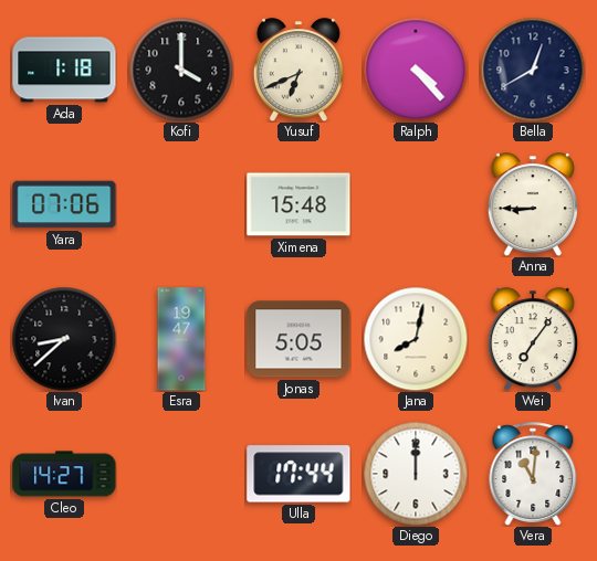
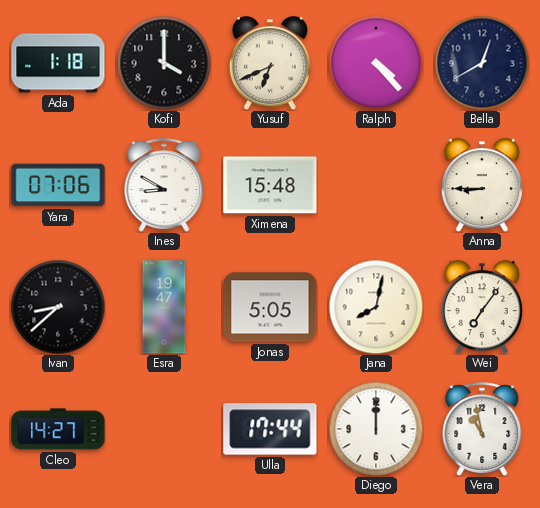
Ines: none -> 8:50 (164, 185)
Vera: 11:01 -> 10:58 (482, 429)
